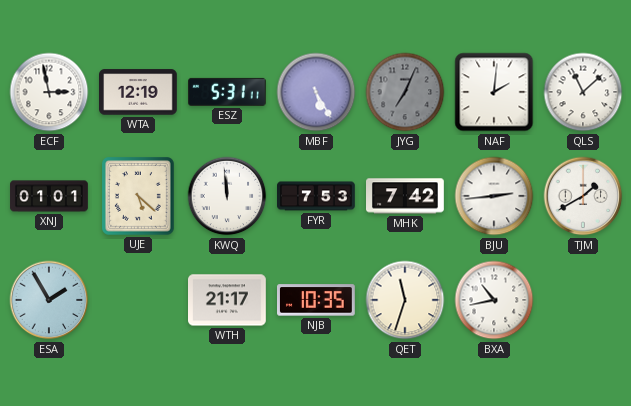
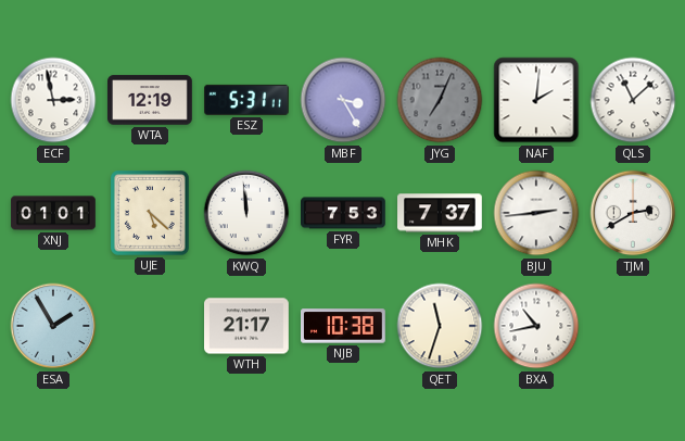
MBF: 5:25 -> 3:25 (343, 100)
MHK: 7:42 -> 7:37 (441, 213)
TJM: 1:40 -> 2:40 (633, 213)
NJB: 10:35 -> 10:38 (344, 326)
